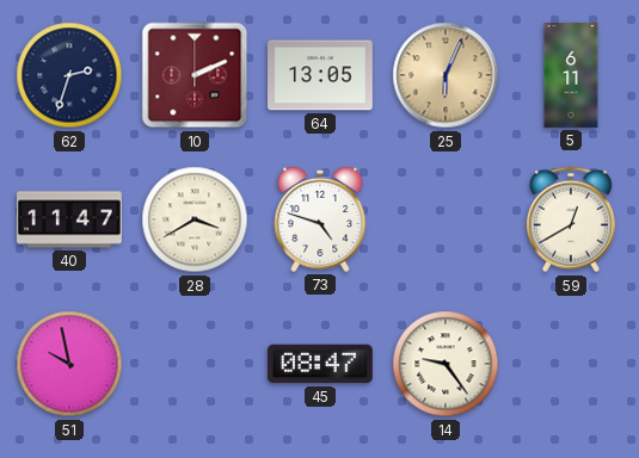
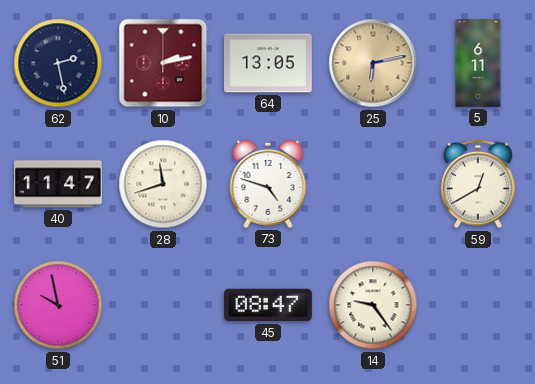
62: 2:33 -> 2:28 (58, 63)
10: 2:11 -> 2:13 (163, 63)
25: 6:04 -> 6:13 (373, 63)
28: 3:40 -> 11:42 (163, 184)
